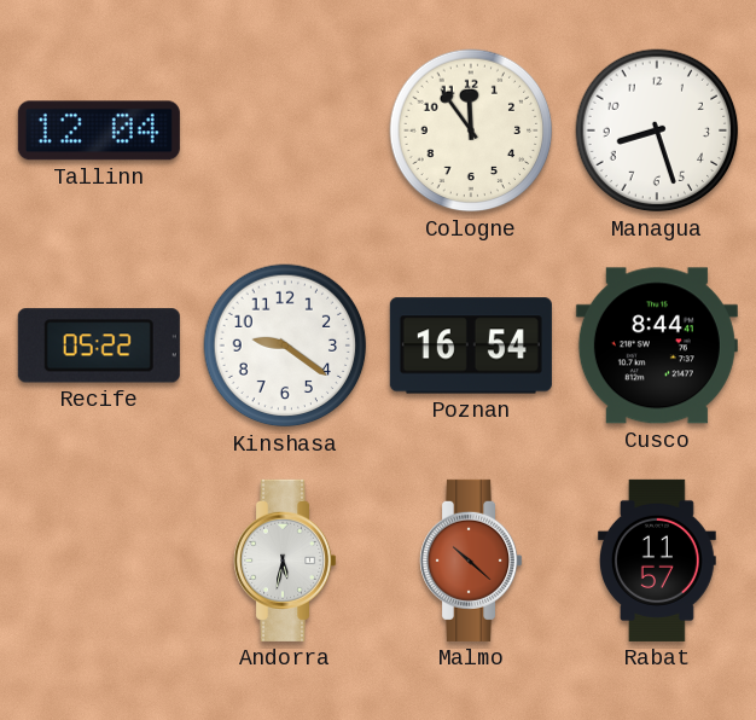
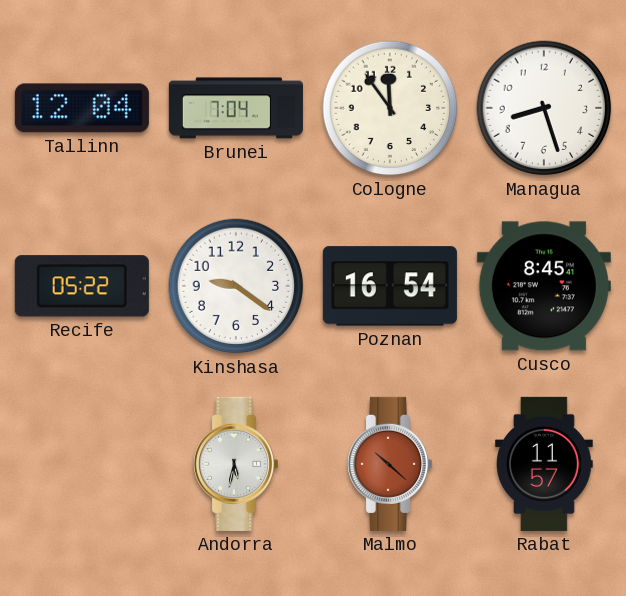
Brunei: none -> 7:04 (236, 108)
Cusco: 8:44 -> 8:45 (544, 286)
